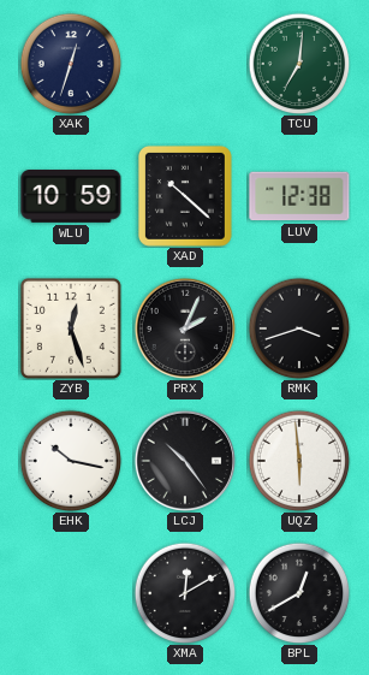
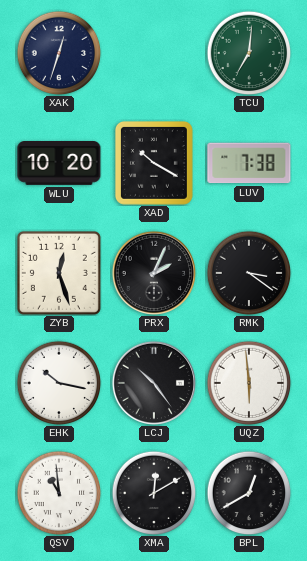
WLU: 10:59 -> 10:20 (59, 164)
XAD: 10:22 -> 10:20 (154, 164)
LUV: 12:38 -> 7:38 (249, 163)
RMK: 3:42 -> 3:21 (249, 273)
QSV: none -> 10:59 (59, 493)
